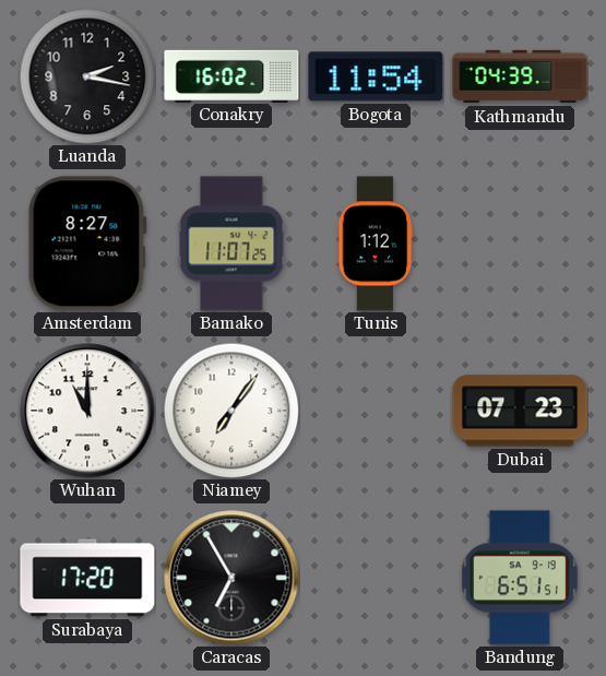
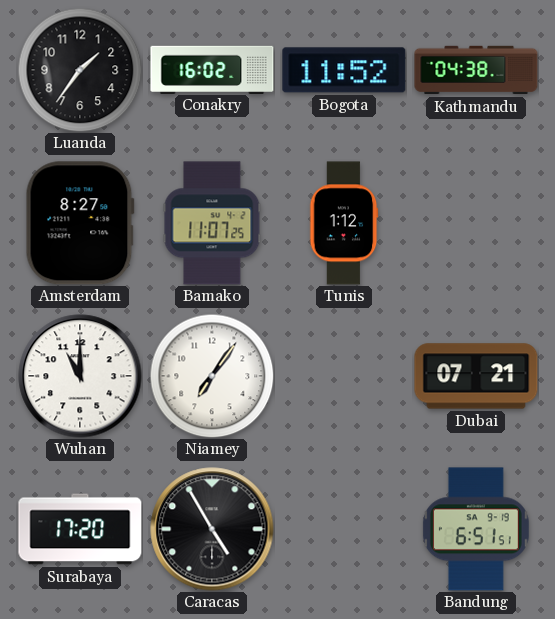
Luanda: 2:17 -> 1:36 (80, 70)
Bogota: 11:54 -> 11:52 (344, 70)
Kathmandu: 04:39 -> 04:38 (476, 70)
Dubai: 07:23 -> 07:21 (476, 376)
Caracas: 6:55 -> 4:55 (212, 529)
